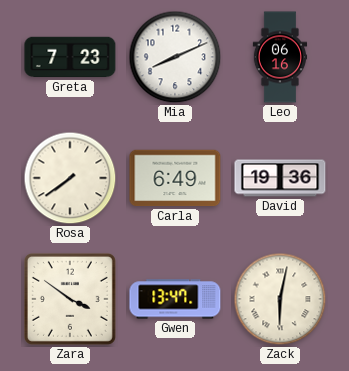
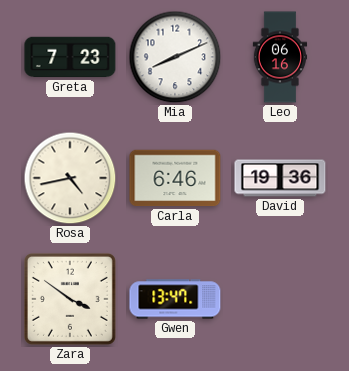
Rosa: 7:39 -> 4:43 (70, 178)
Carla: 6:49 -> 6:46 (175, 178)
Zack: 6:02 -> none (280, 299)
